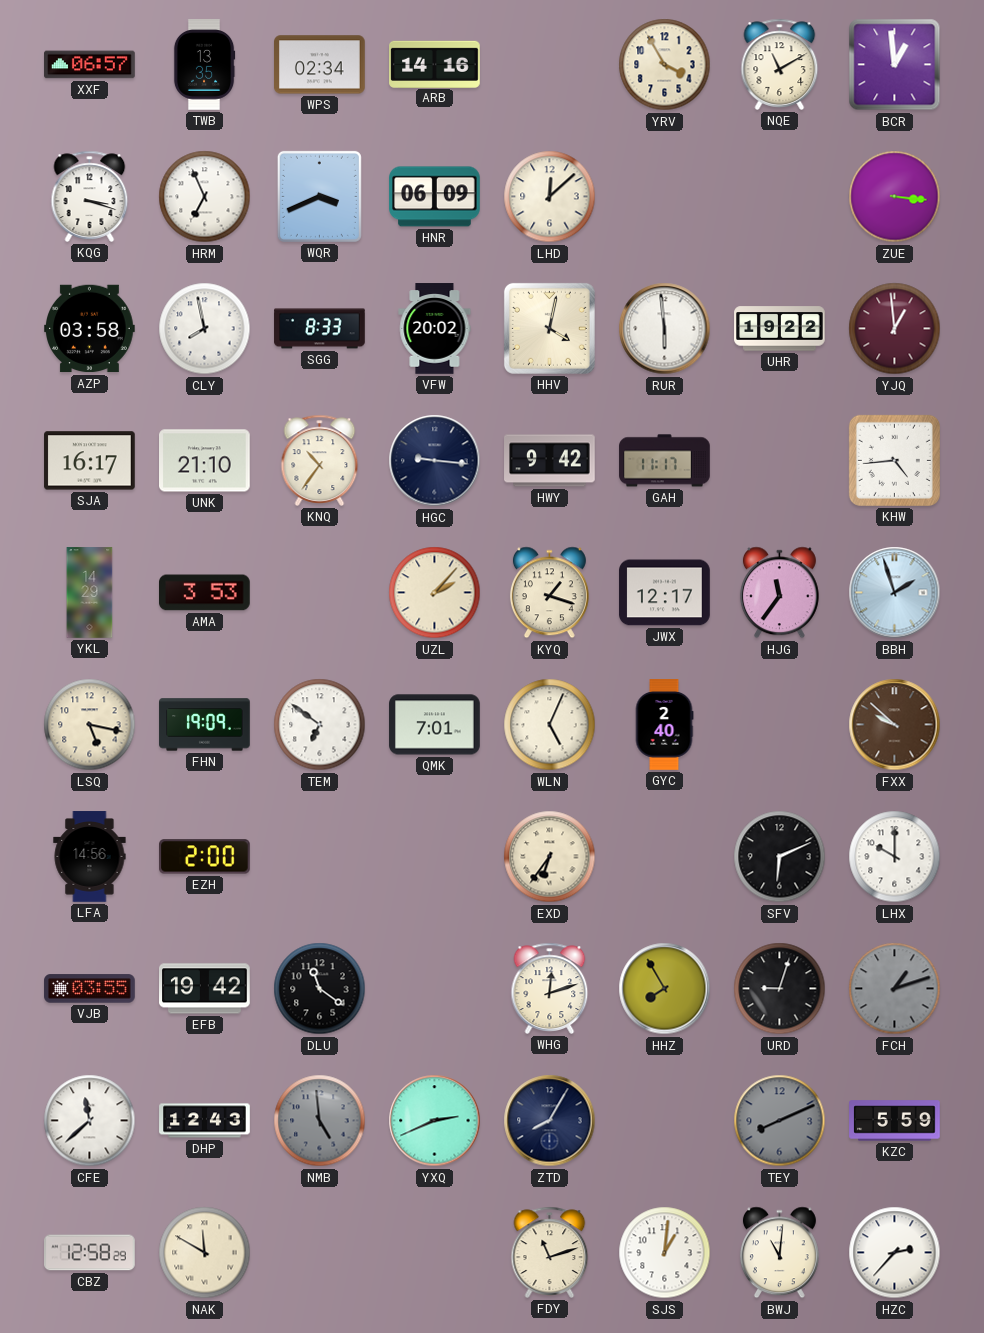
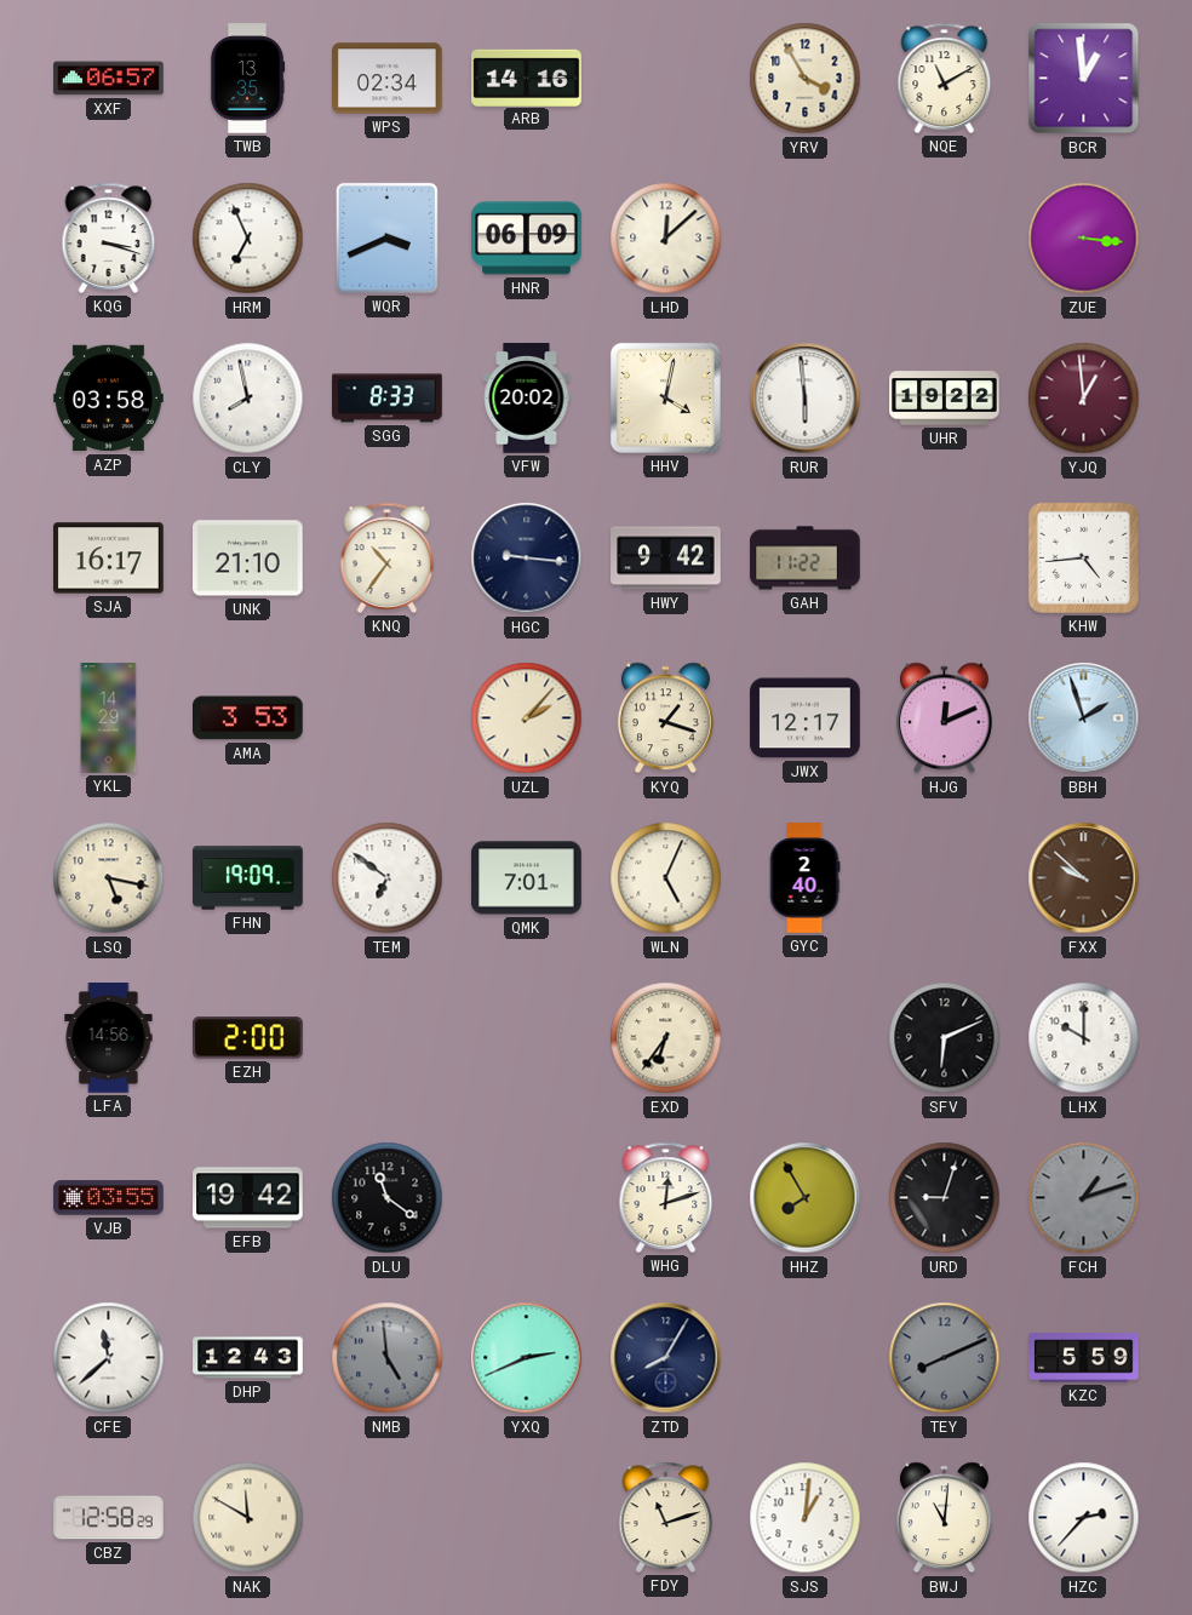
GAH: 11:17 -> 11:22 (806, 559)
HJG: 11:36 -> 12:11 (944, 718)
